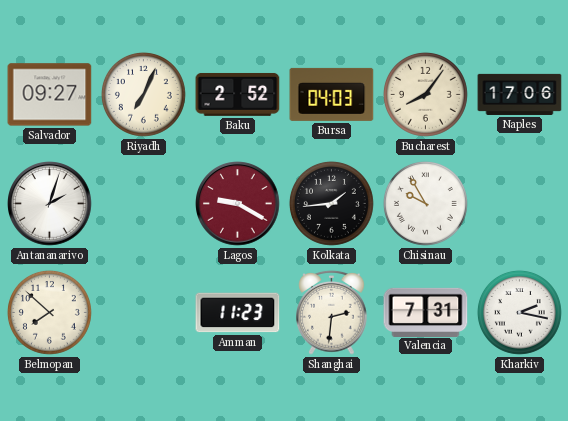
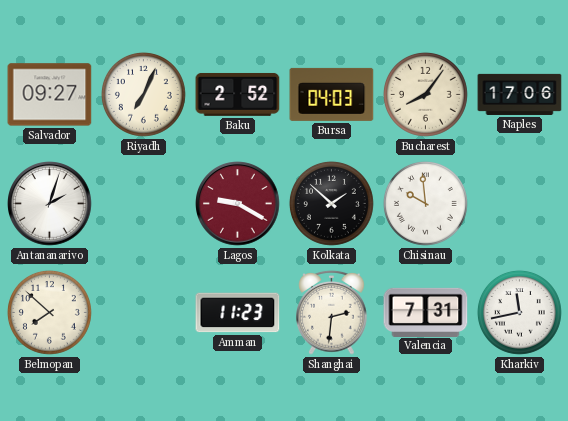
Kolkata: 1:44 -> 1:52 (331, 203)
Chisinau: 9:55 -> 9:59 (425, 203)
Kharkiv: 2:17 -> 11:43 (519, 312)
